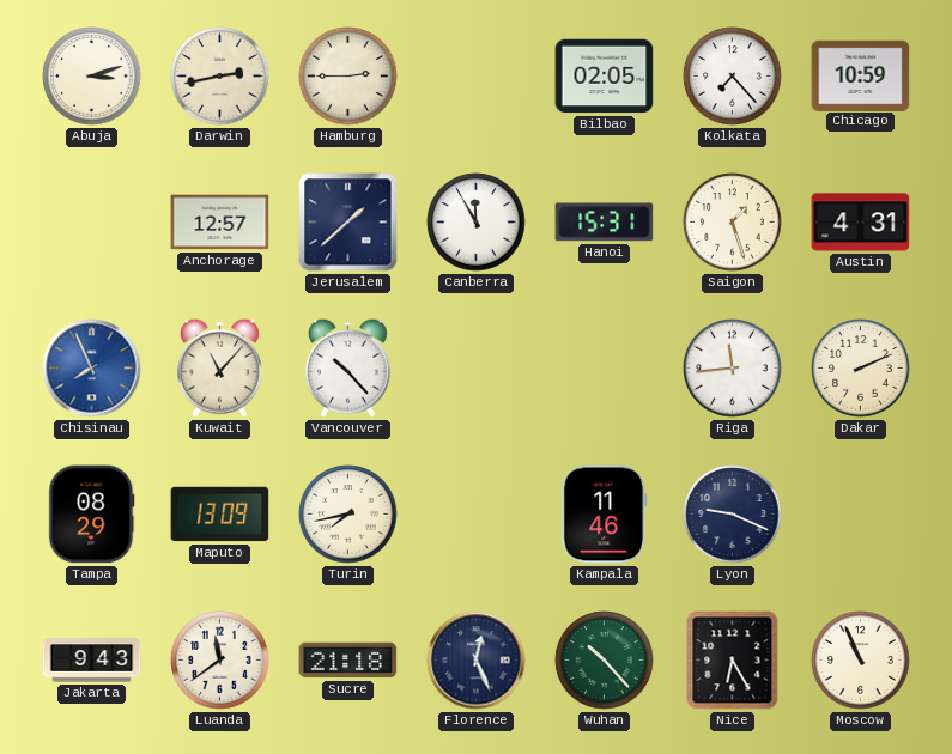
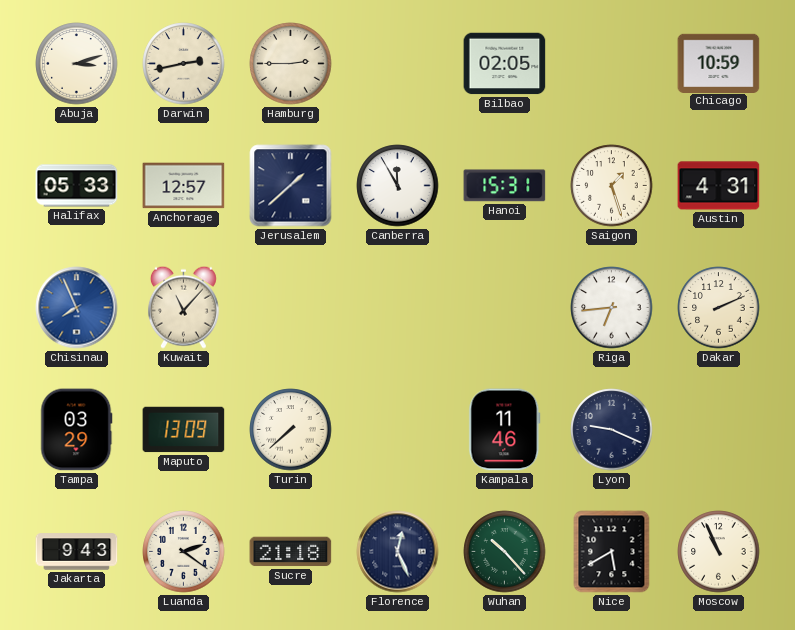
Kolkata: 7:23 -> none (733, 77)
Halifax: none -> 05:33 (77, 186)
Vancouver: 10:23 -> none (347, 367)
Riga: 11:44 -> 6:44 (612, 308)
Tampa: 08:29 -> 03:29 (77, 430)
Turin: 7:43 -> 7:38 (291, 430)
Luanda: 11:39 -> 2:21 (184, 552)
Nice: 6:25 -> 5:40 (612, 552)
